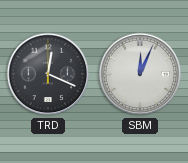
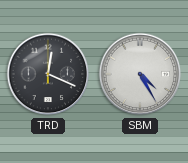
SBM: 12:04 -> 4:25 (140, 74)
